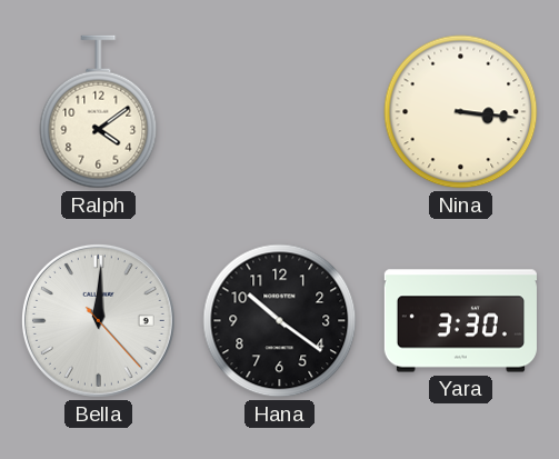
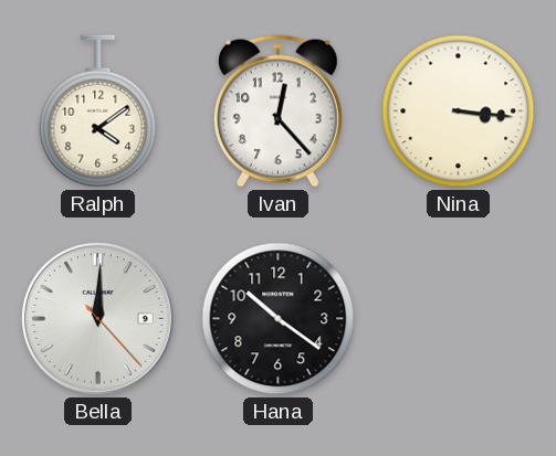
Ivan: none -> 12:23 (277, 112)
Yara: 3:30 -> none (460, 321)
